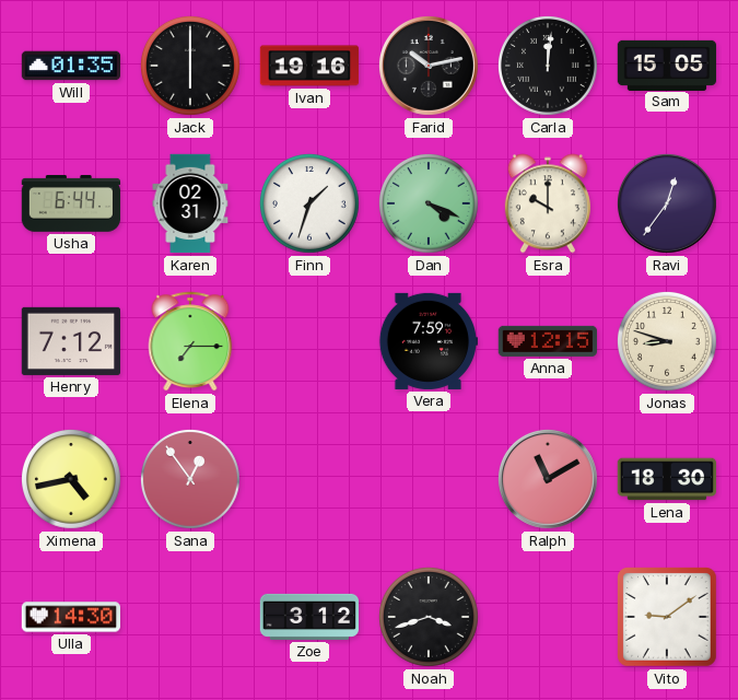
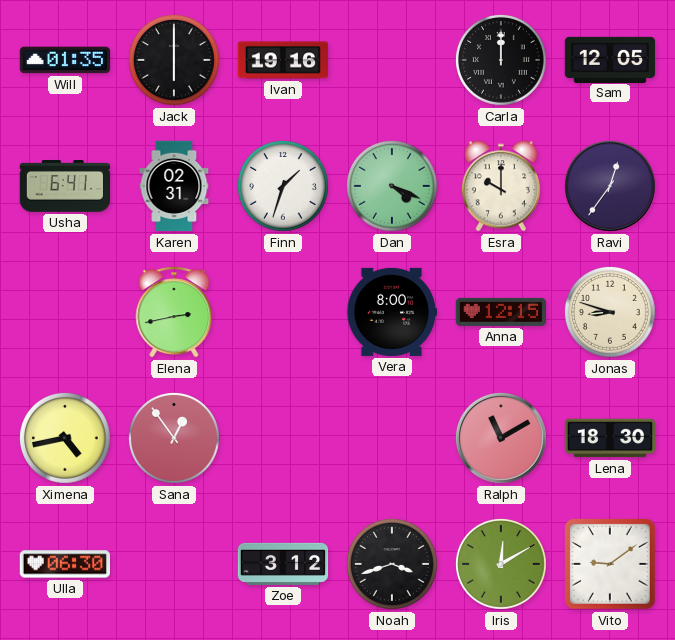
Farid: 10:13 -> none (429, 66)
Carla: 12:01 -> 12:00 (502, 61)
Sam: 15:05 -> 12:05 (610, 59)
Usha: 6:44 -> 6:41 (65, 187)
Henry: 7:12 -> none (70, 341)
Elena: 7:15 -> 2:43 (174, 312)
Vera: 7:59 -> 8:00 (392, 312)
Ulla: 14:30 -> 06:30 (65, 564)
Iris: none -> 12:10 (502, 565)
